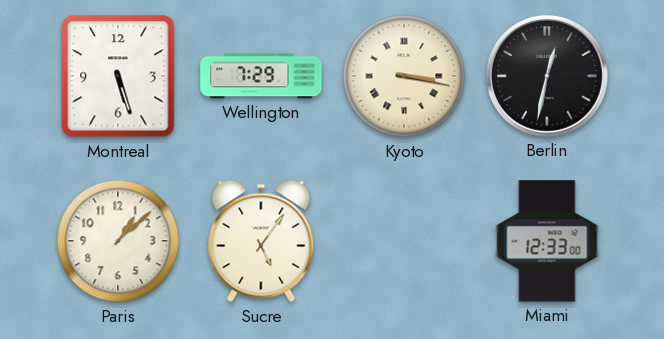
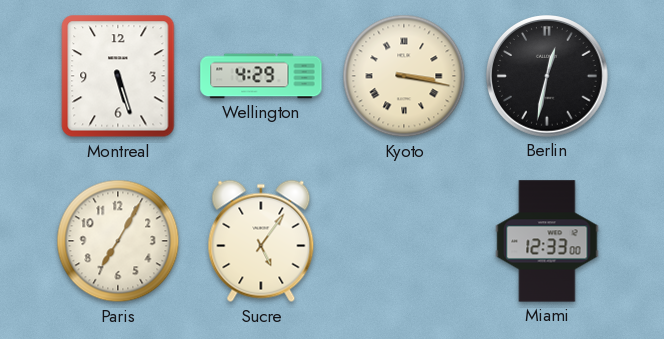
Wellington: 7:29 -> 4:29 (261, 76)
Paris: 1:08 -> 7:05 (118, 241)
